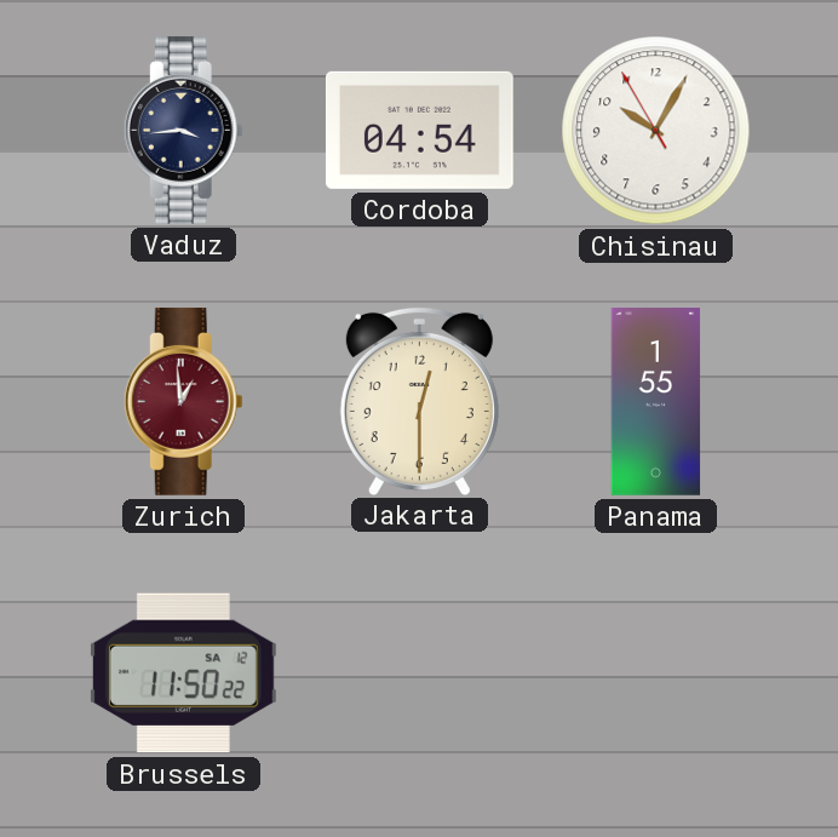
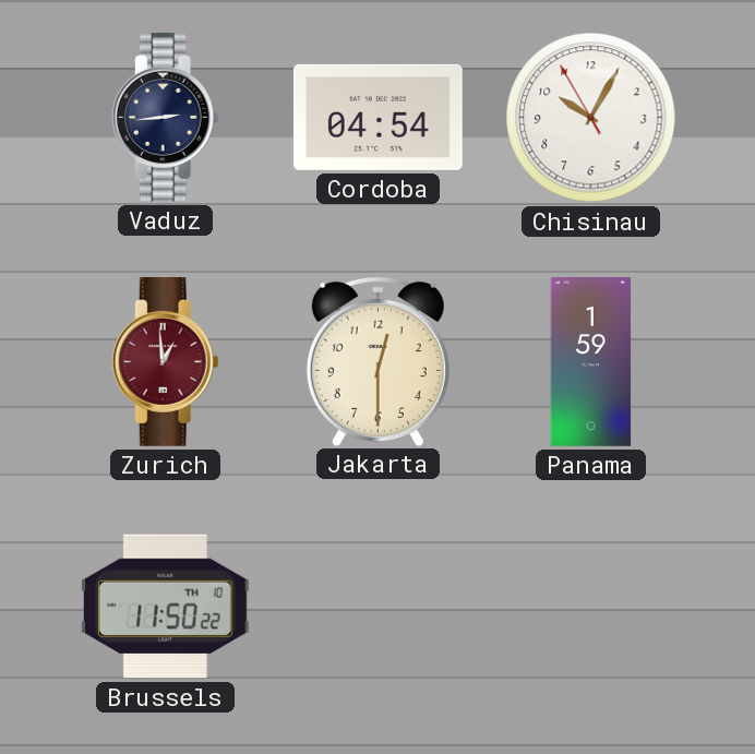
Vaduz: 3:44 -> 2:44 (165, 117)
Panama: 1:55 -> 1:59 (591, 362)
Brussels date: SA 12 -> TH 10 (165, 607)
